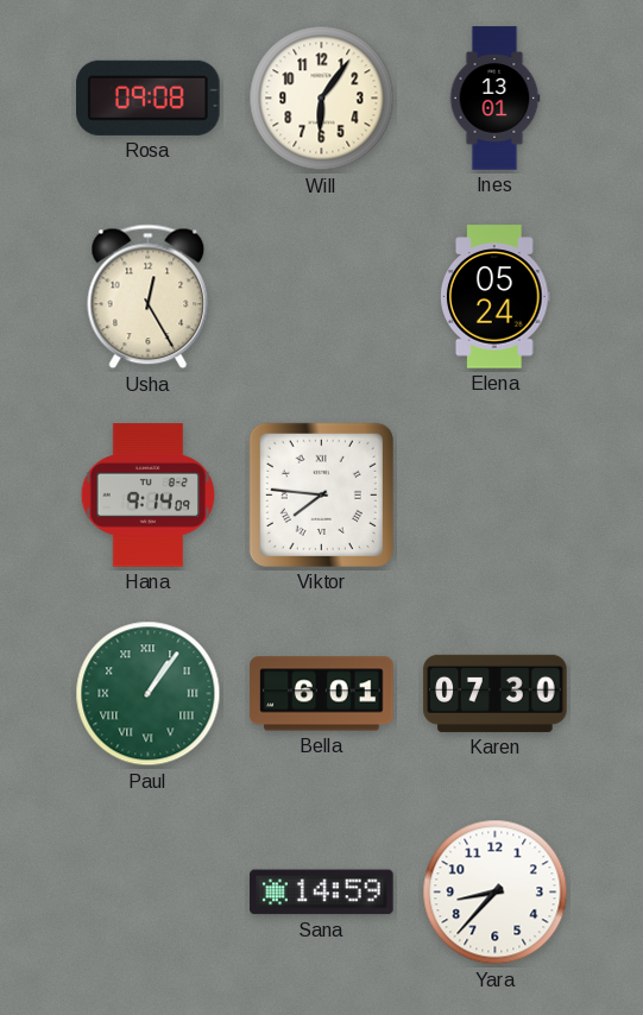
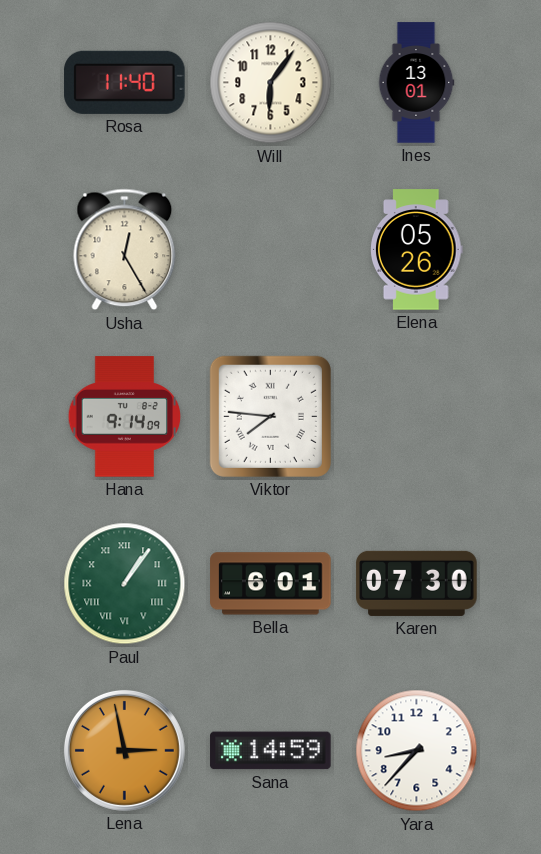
Rosa: 09:08 -> 11:40 (125, 82)
Elena: 05:24 -> 05:26 (417, 250)
Lena: none -> 2:58 (124, 750)
